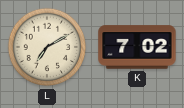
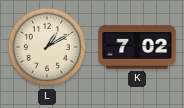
L: 7:10 -> 1:10 (47, 47)
